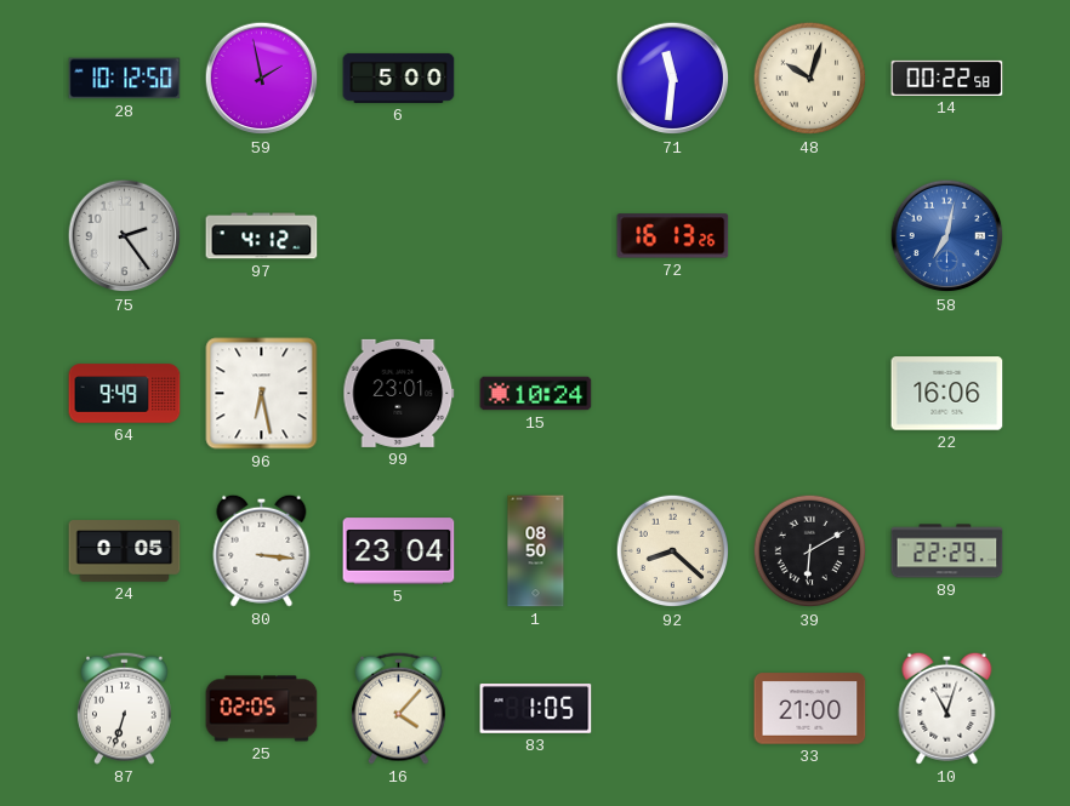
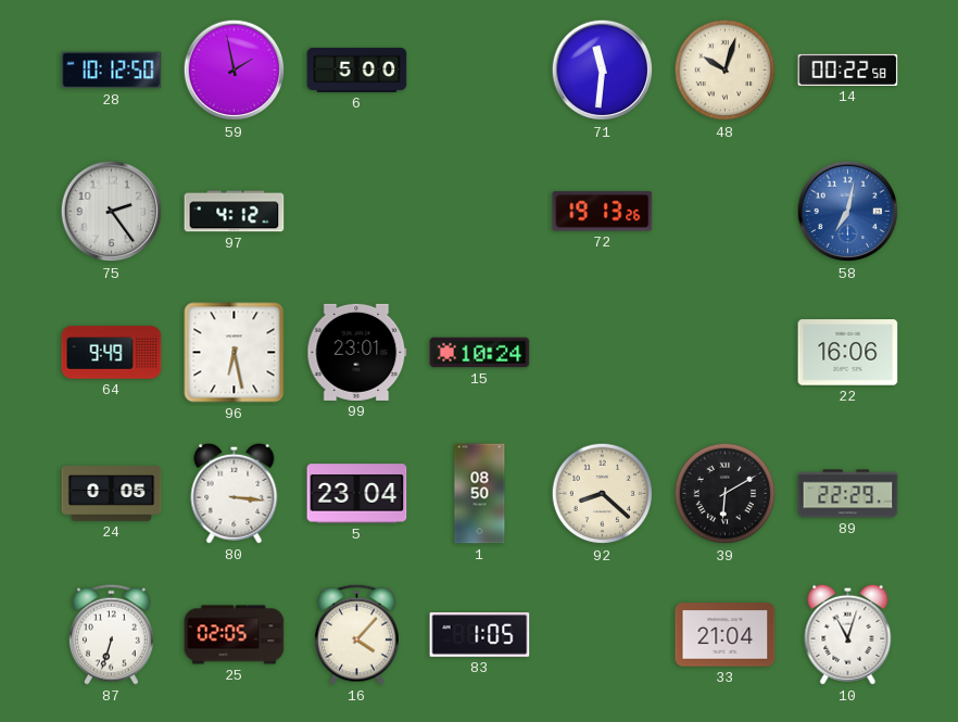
72: 16:13 -> 19:13 (603, 212)
33: 21:00 -> 21:04 (726, 635)
